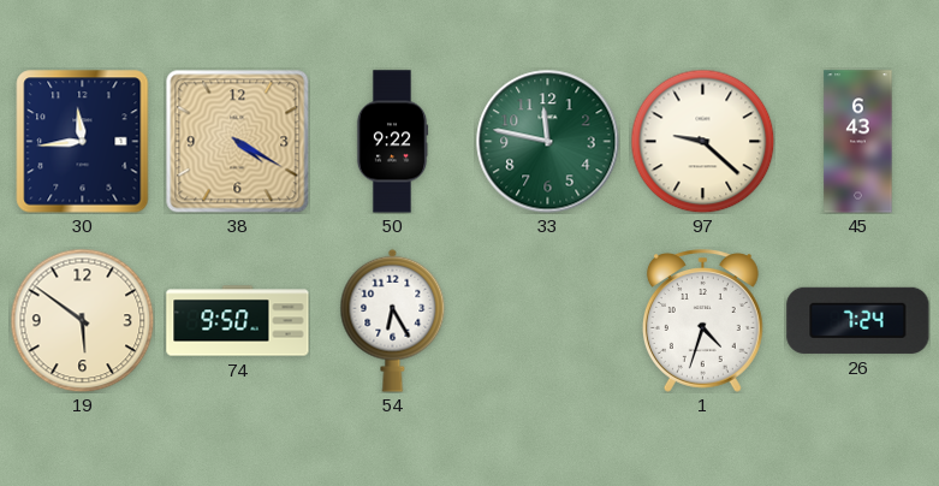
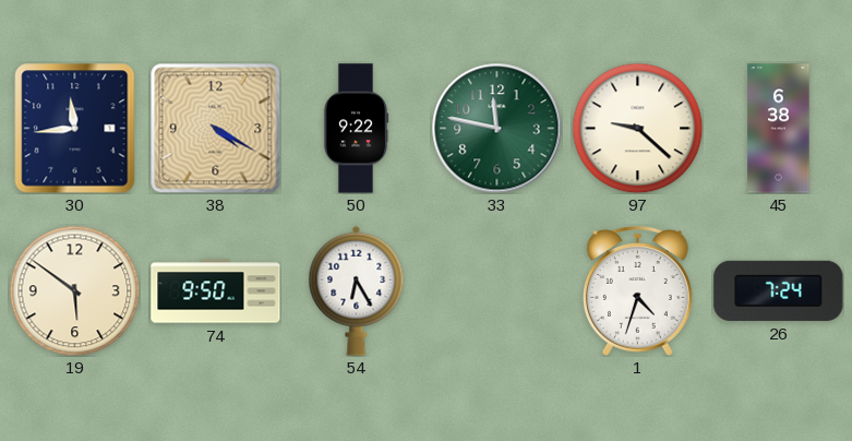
45: 6:43 -> 6:38 (779, 129)
